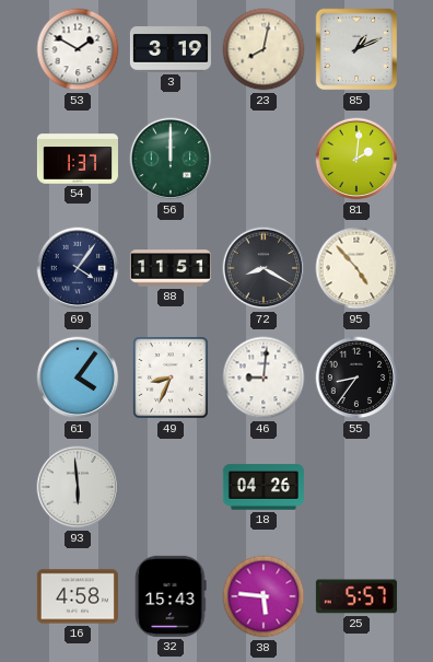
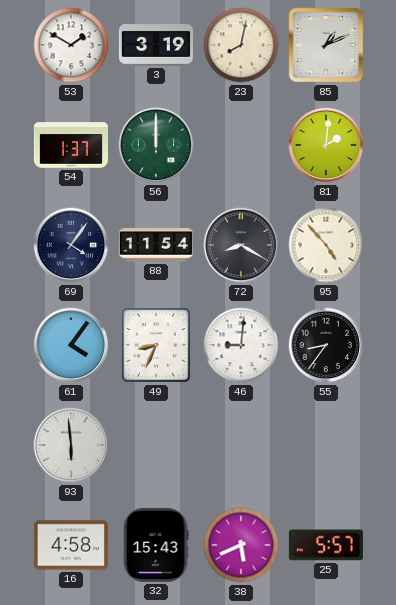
88: 11:51 -> 11:54 (156, 245)
18: 04:26 -> none (264, 487)
38: 5:46 -> 5:41 (241, 545)
